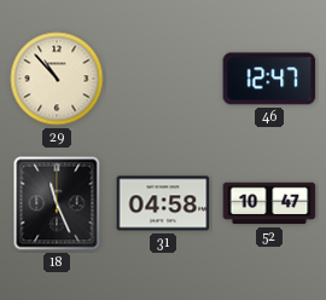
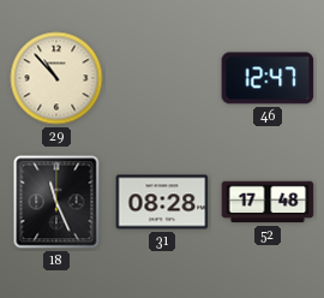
31: 04:58 -> 08:28 (162, 202)
52: 10:47 -> 17:48 (268, 202)
